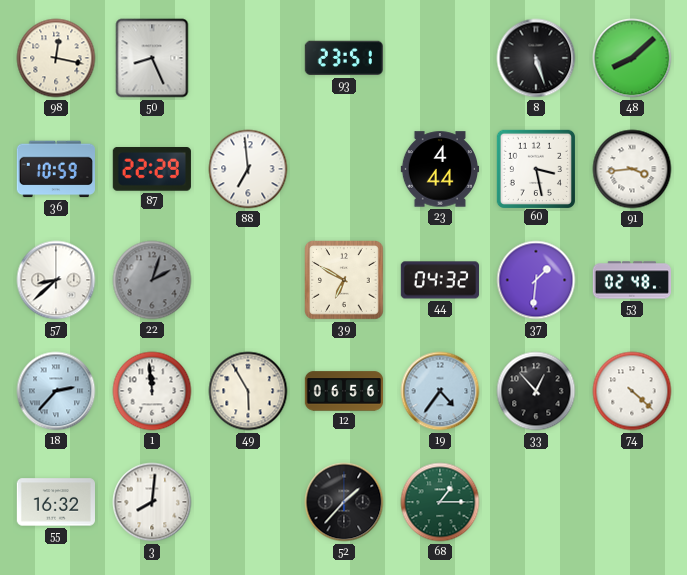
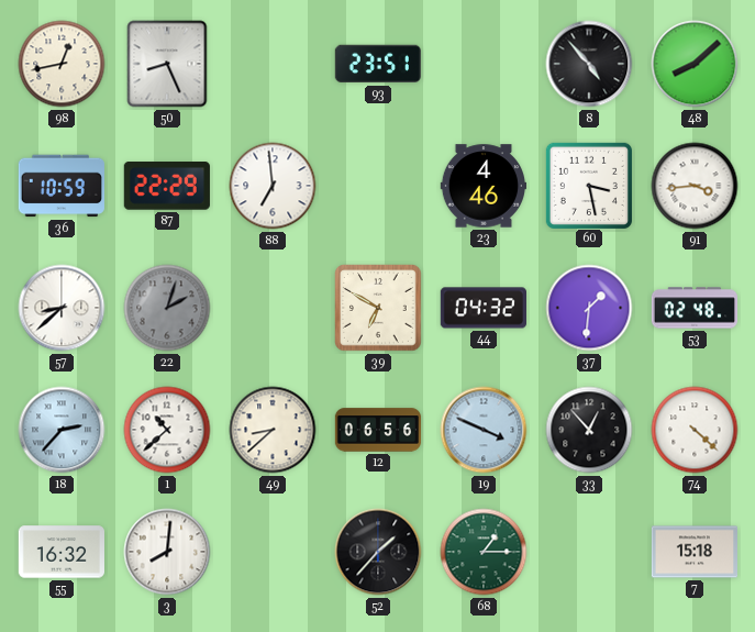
98: 12:17 -> 12:43 (62, 64)
8: 5:27 -> 4:53 (589, 64)
23: 4:44 -> 4:46 (482, 186)
1: 11:59 -> 10:38 (167, 430)
49: 5:55 -> 8:38 (273, 430)
19: 4:36 -> 3:49 (484, 430)
7: none -> 15:18 (693, 552)
